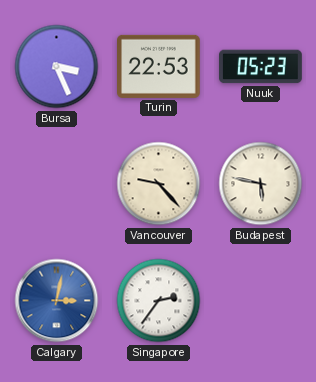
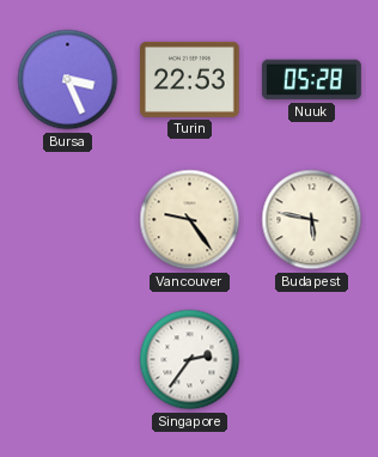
Nuuk: 05:23 -> 05:28 (312, 80)
Vancouver: 9:23 -> 9:24 (190, 220)
Calgary: 3:02 -> none (57, 301)
